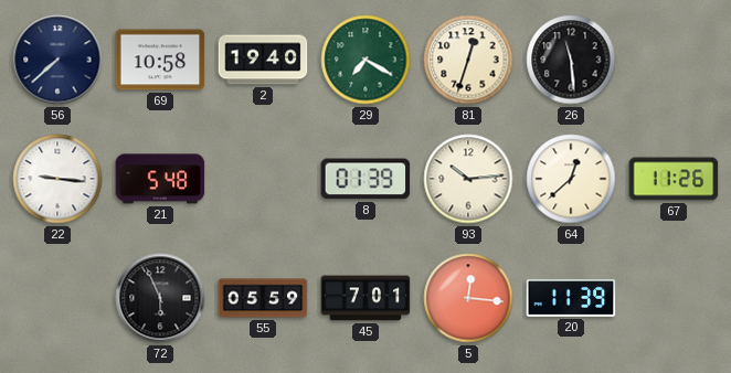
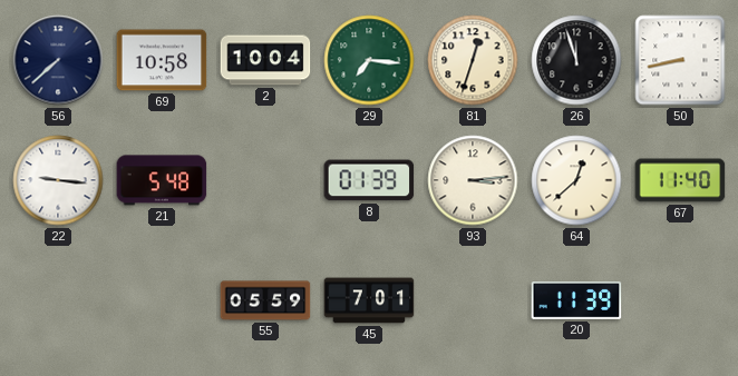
2: 19:40 -> 10:04 (265, 60)
29: 7:20 -> 7:16 (369, 60)
26: 11:29 -> 11:57 (576, 60)
50: none -> 8:43 (680, 60)
93: 10:14 -> 3:14 (473, 180)
67: 11:26 -> 11:40 (680, 180)
72: 5:56 -> none (160, 298)
5: 12:16 -> none (468, 298)
